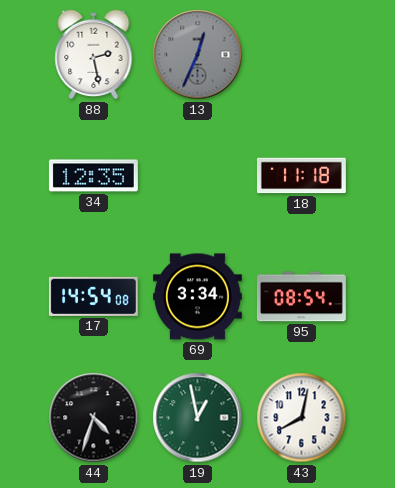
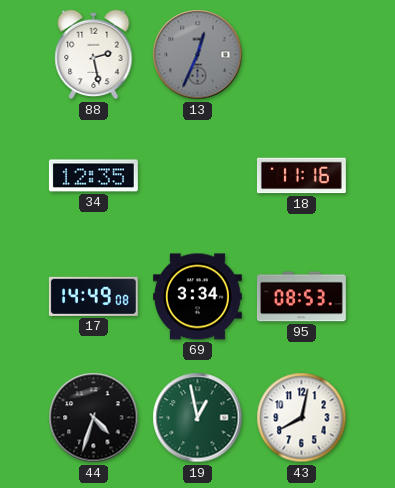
18: 11:18 -> 11:16 (301, 176)
17: 14:54 -> 14:49 (93, 296)
95: 08:54 -> 08:53 (301, 297)
